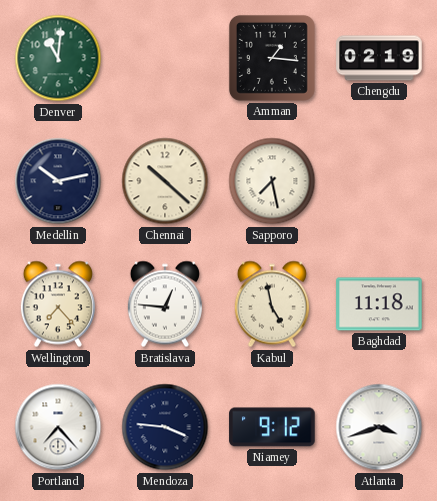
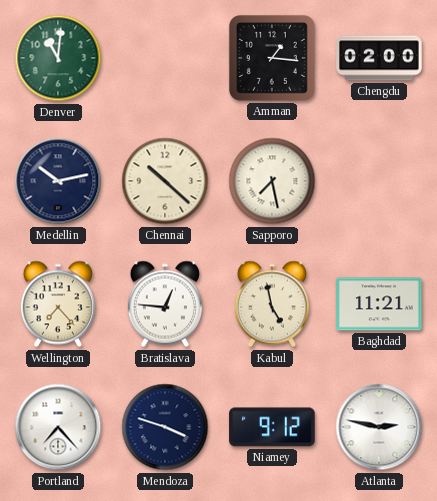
Chengdu: 02:19 -> 02:00 (379, 58)
Baghdad: 11:18 -> 11:21 (379, 304)
Mendoza: 3:46 -> 3:48 (165, 427)
Atlanta: 3:42 -> 2:47 (379, 427)
